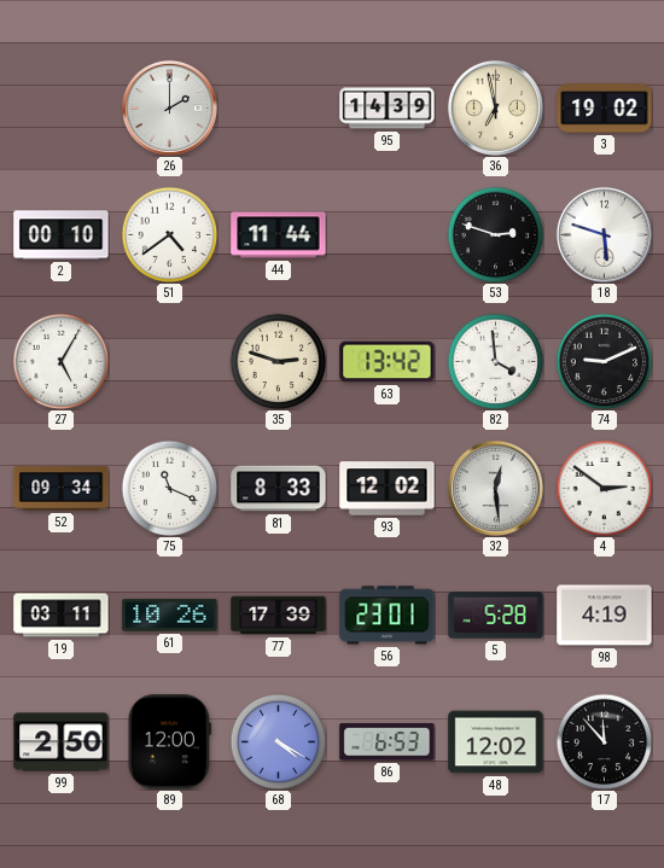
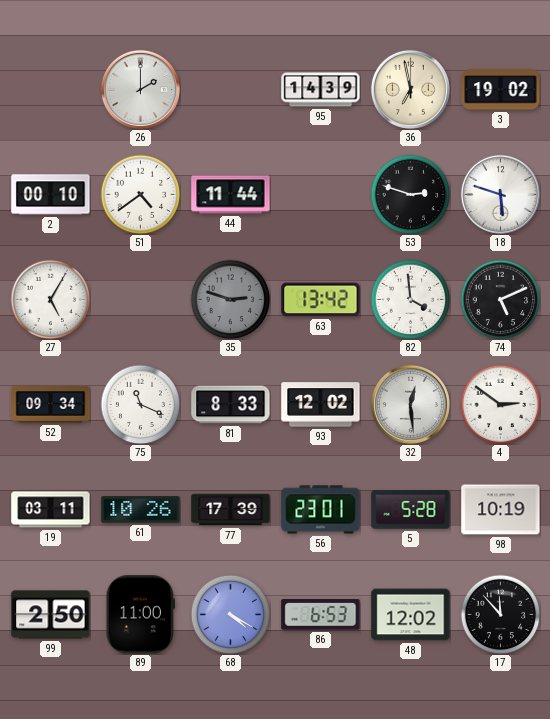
35 dial: cream -> grey (230, 299)
74: 9:11 -> 5:11 (500, 299)
98: 4:19 -> 10:19 (501, 510)
89: 12:00 -> 11:00 (140, 615)
